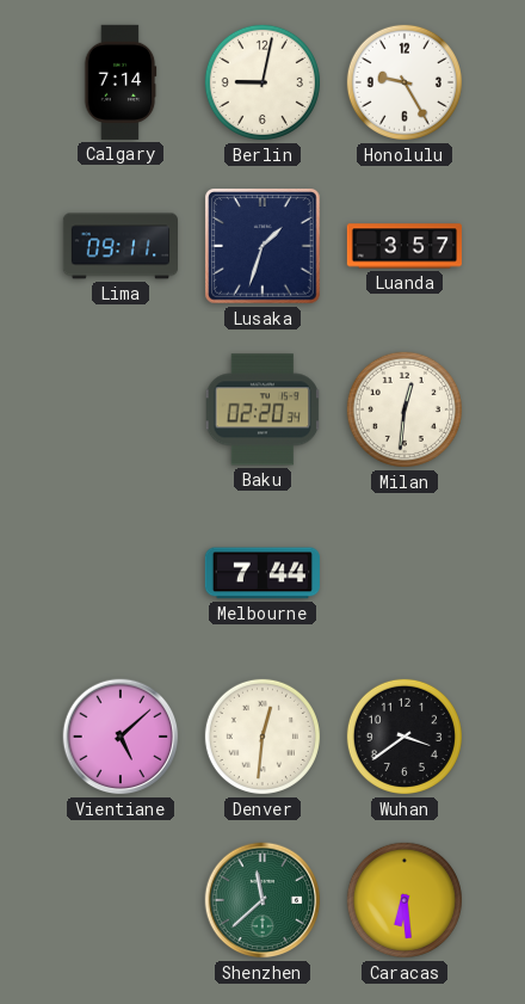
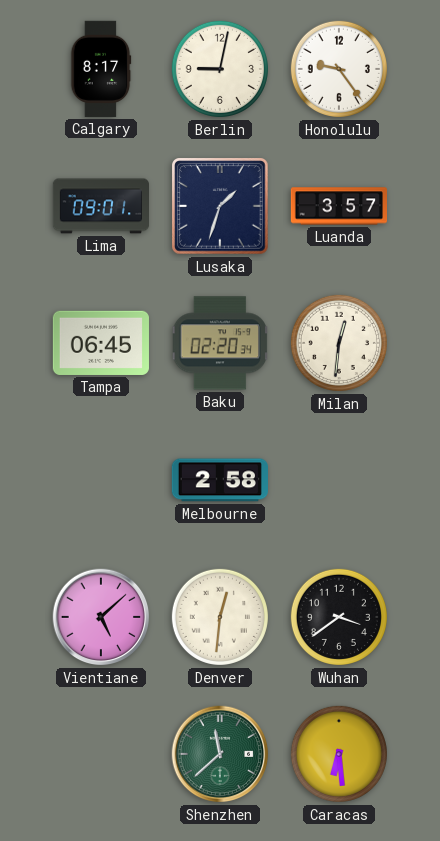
Calgary: 7:14 -> 8:17 (101, 69)
Honolulu: 9:25 -> 9:24 (339, 69)
Lima: 09:11 -> 09:01 (100, 206)
Tampa: none -> 06:45 (101, 343)
Melbourne: 7:44 -> 2:58 (220, 480)
